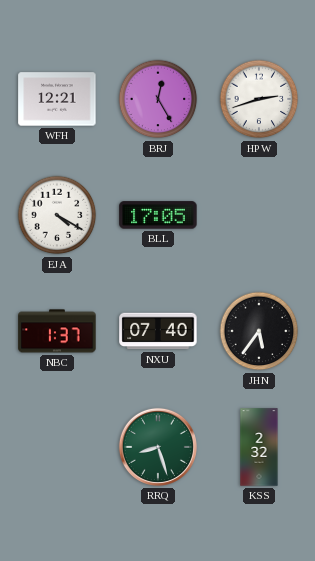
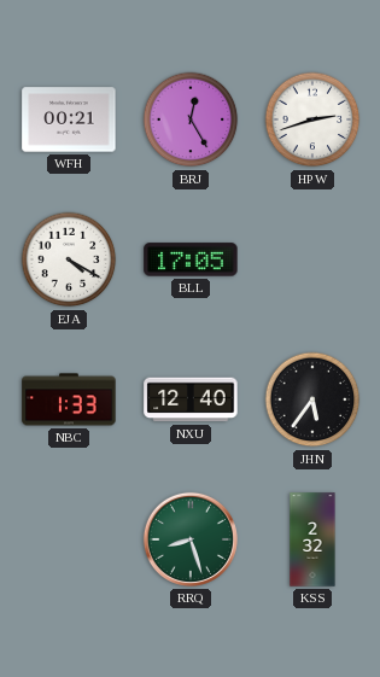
WFH: 12:21 -> 00:21 (69, 119)
NBC: 1:37 -> 1:33 (69, 399)
NXU: 07:40 -> 12:40 (191, 399)
